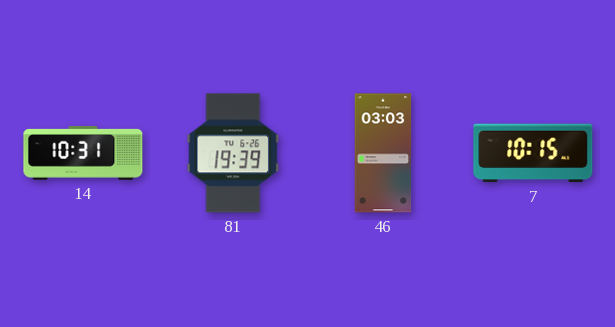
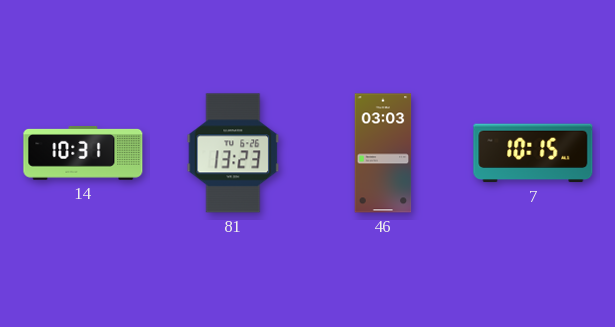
81: 19:39 -> 13:23 (233, 153)
